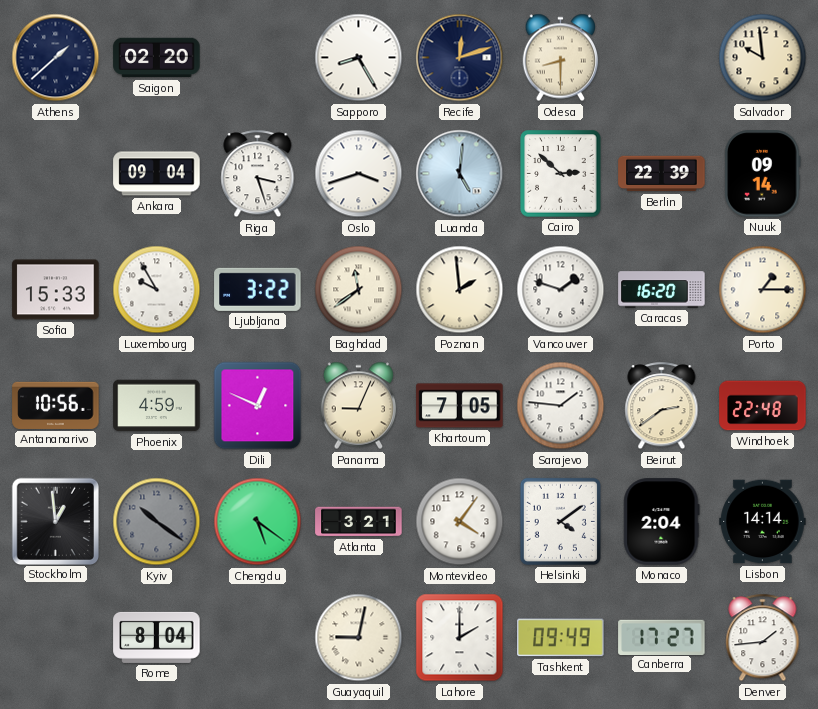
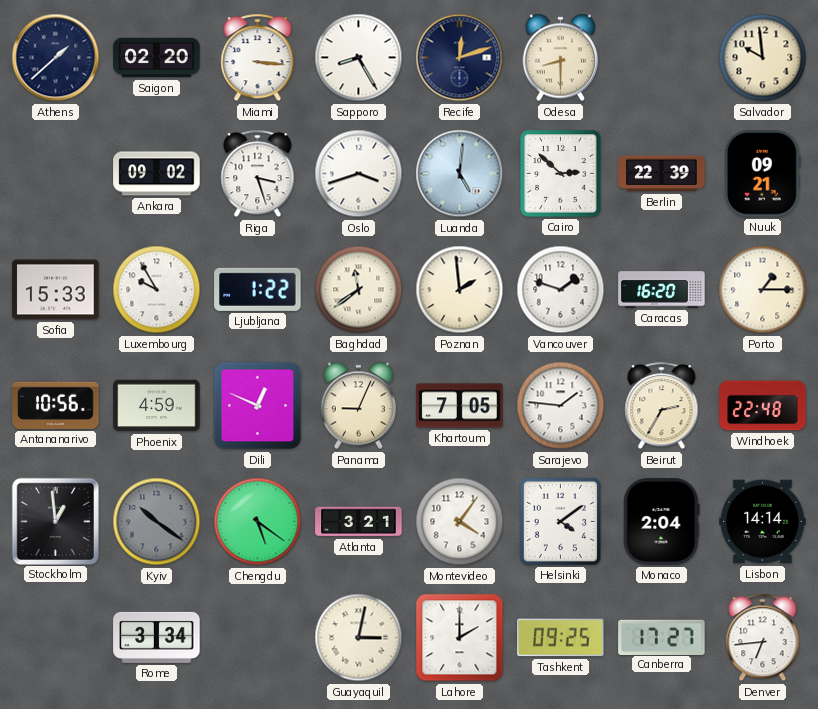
Miami: none -> 3:16 (258, 58)
Ankara: 09:04 -> 09:02 (157, 174)
Nuuk: 09:14 -> 09:21 (763, 174)
Ljubljana: 3:22 -> 1:22 (258, 289)
Beirut: 2:39 -> 2:35 (662, 406)
Rome: 8:04 -> 3:34 (157, 637)
Guayaquil: 9:02 -> 3:02 (359, 638)
Tashkent: 09:49 -> 09:25 (561, 638)
Denver: 1:44 -> 6:44 (763, 638)
